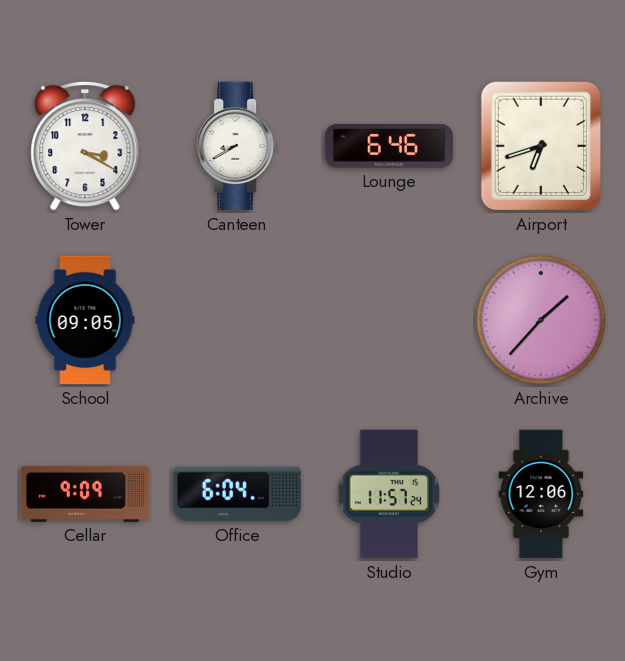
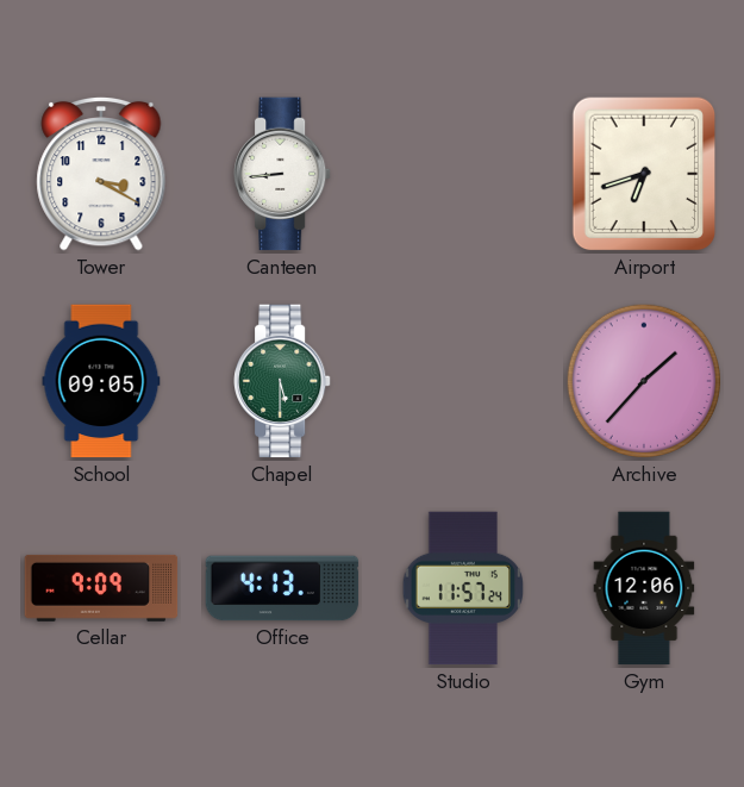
Canteen: 8:40 -> 8:44 (283, 174)
Lounge: 6:46 -> none (389, 146)
Chapel: none -> 5:30 (283, 381)
Office: 6:04 -> 4:13 (282, 588)
